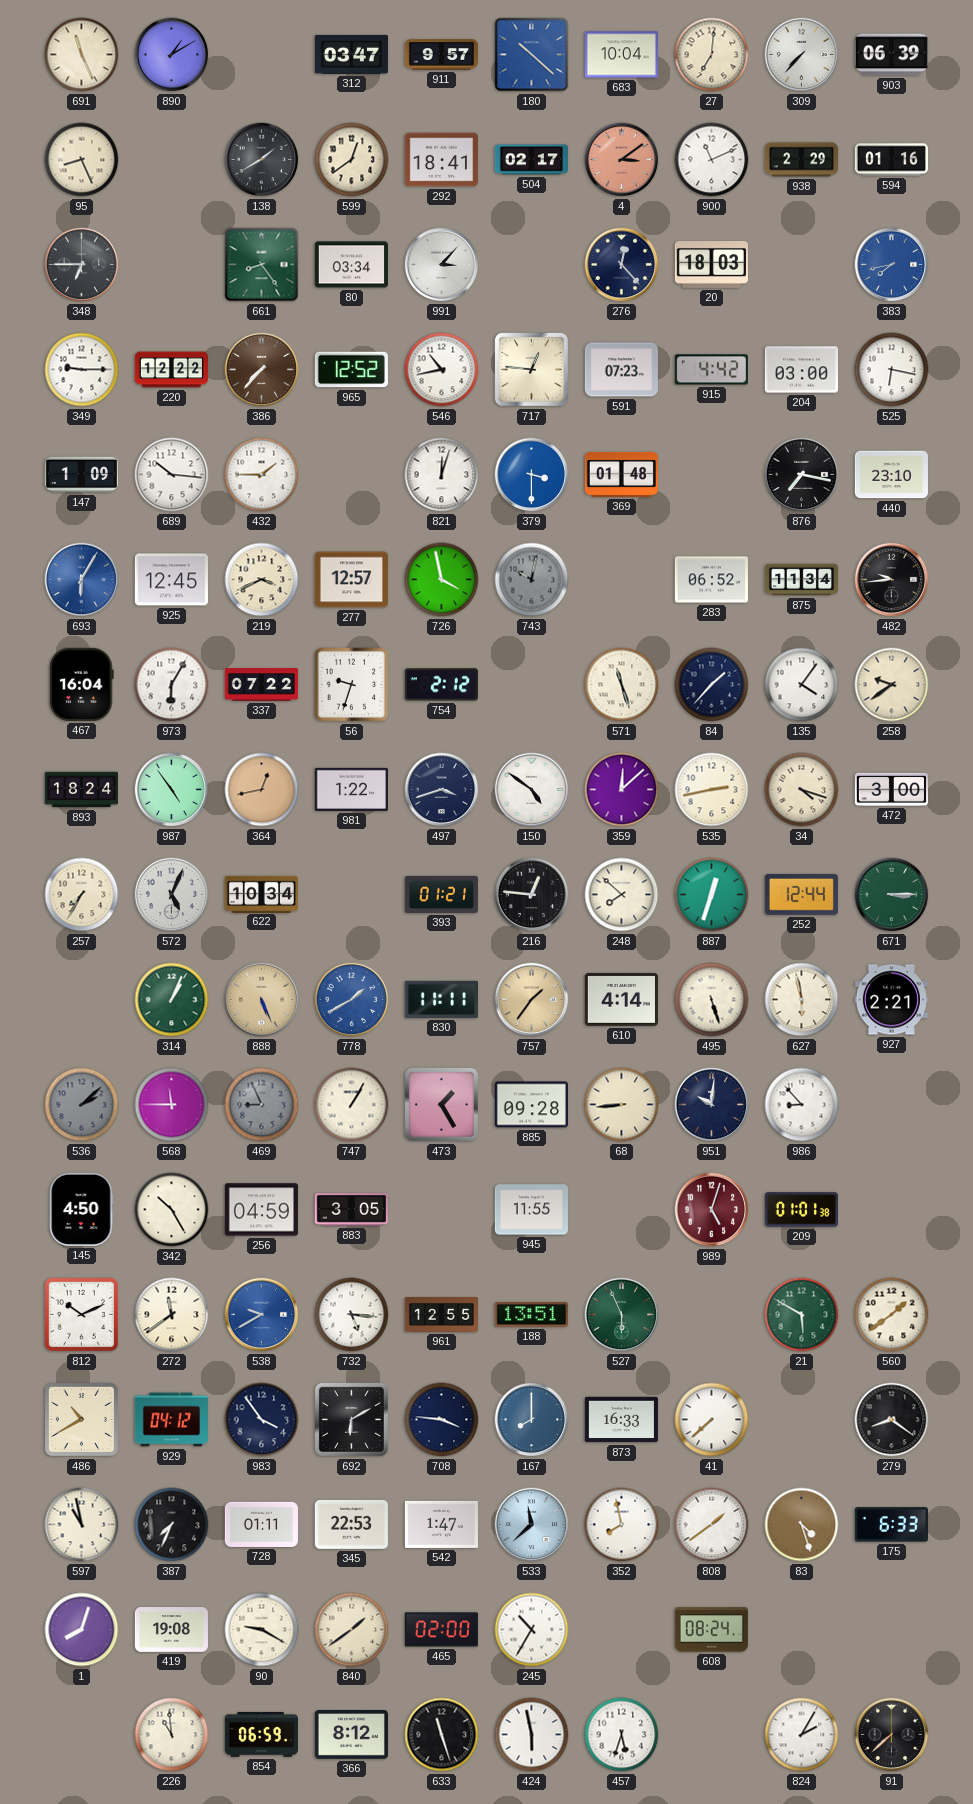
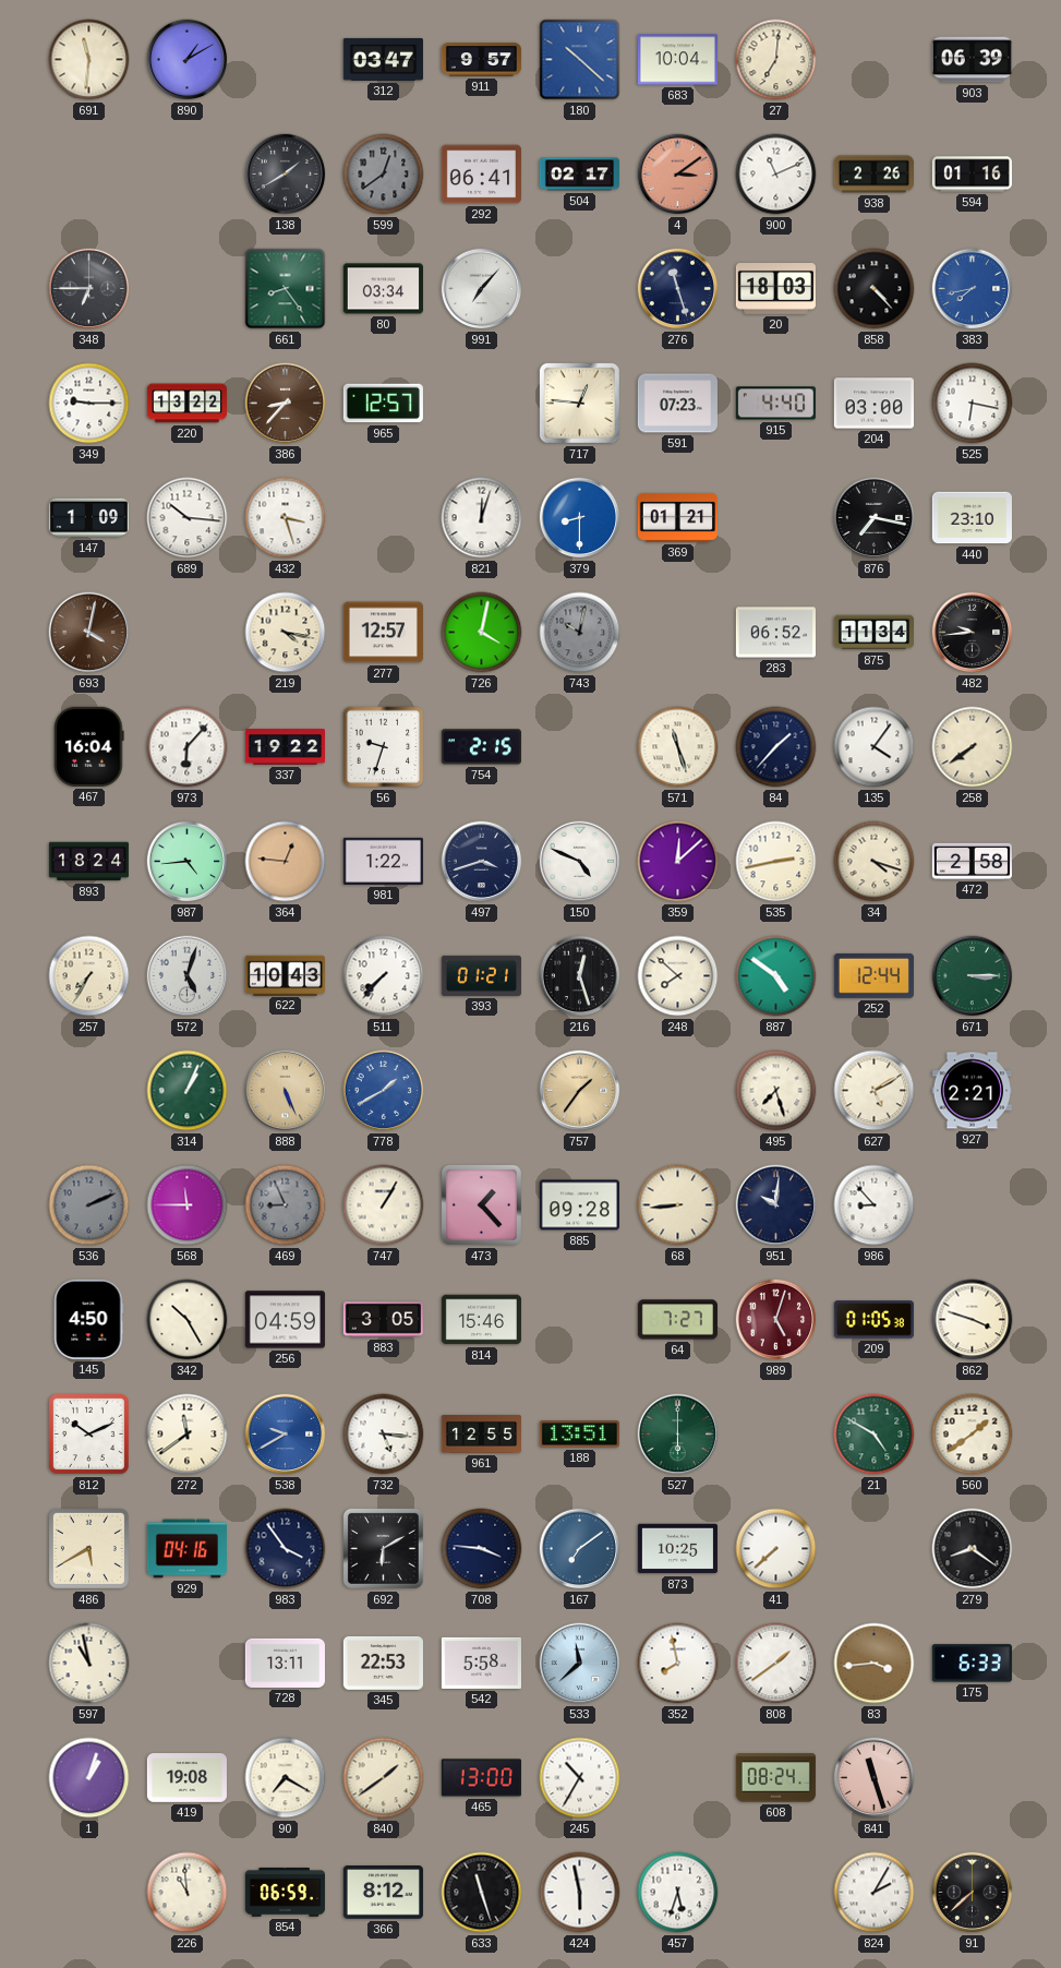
691: 11:26 -> 11:31 (89, 60)
309: 7:37 -> none (802, 55)
95: 8:26 -> none (82, 160)
599 dial: cream -> grey (384, 175)
292: 18:41 -> 06:41 (481, 175)
938: 2:29 -> 2:26 (873, 175)
991: 3:07 -> 7:07 (482, 289)
276: 12:23 -> 11:27 (678, 289)
858: none -> 4:23 (875, 289)
220: 12:22 -> 13:22 (186, 404)
386: 7:37 -> 8:37 (286, 404)
965: 12:52 -> 12:57 (383, 404)
546: 10:43 -> none (442, 370)
915: 4:42 -> 4:40 (775, 404)
432: 1:45 -> 3:27 (286, 518)
379: 3:30 -> 8:30 (580, 518)
369: 01:48 -> 01:21 (677, 517)
693: 6:05 -> 4:02 (89, 633)
693 dial: blue -> brown (89, 633)
925: 12:45 -> none (171, 580)
219: 3:41 -> 4:17 (286, 633)
726: 3:58 -> 4:02 (482, 633)
973: 6:05 -> 6:07 (188, 747)
337: 07:22 -> 19:22 (285, 747)
754: 2:12 -> 2:15 (481, 747)
258: 9:39 -> 7:39 (973, 747)
987: 4:54 -> 4:44 (188, 862)
364: 12:43 -> 12:46 (286, 862)
150: 4:51 -> 4:49 (580, 862)
472: 3:00 -> 2:58 (972, 861)
572: 5:04 -> 5:03 (188, 976)
622: 10:34 -> 10:43 (285, 975)
511: none -> 7:37 (384, 976)
216: 12:46 -> 12:27 (580, 976)
887: 12:33 -> 4:51 (776, 976)
830: 11:11 -> none (441, 999)
610: 4:14 -> none (621, 999)
495: 5:27 -> 7:27 (776, 1091)
627: 5:58 -> 5:10 (875, 1091)
536: 2:08 -> 2:11 (89, 1205)
473: 1:25 -> 1:23 (481, 1204)
814: none -> 15:46 (481, 1320)
945: 11:55 -> none (531, 1210)
64: none -> 7:27 (677, 1320)
209: 01:01 -> 01:05 (873, 1320)
862: none -> 3:48 (973, 1320)
527: 5:56 -> 6:00 (678, 1435)
21: 5:50 -> 4:50 (875, 1435)
486: 10:40 -> 5:40 (88, 1548)
929: 04:12 -> 04:16 (186, 1549)
167: 8:00 -> 7:09 (580, 1549)
873: 16:33 -> 10:25 (677, 1549)
387: 7:34 -> none (172, 1525)
728: 01:11 -> 13:11 (285, 1663)
542: 1:47 -> 5:58 (481, 1663)
83: 4:27 -> 3:44 (875, 1664)
1: 8:03 -> 1:03 (89, 1778)
90: 9:20 -> 7:20 (286, 1778)
465: 02:00 -> 13:00 (481, 1778)
841: none -> 11:27 (875, 1778)
